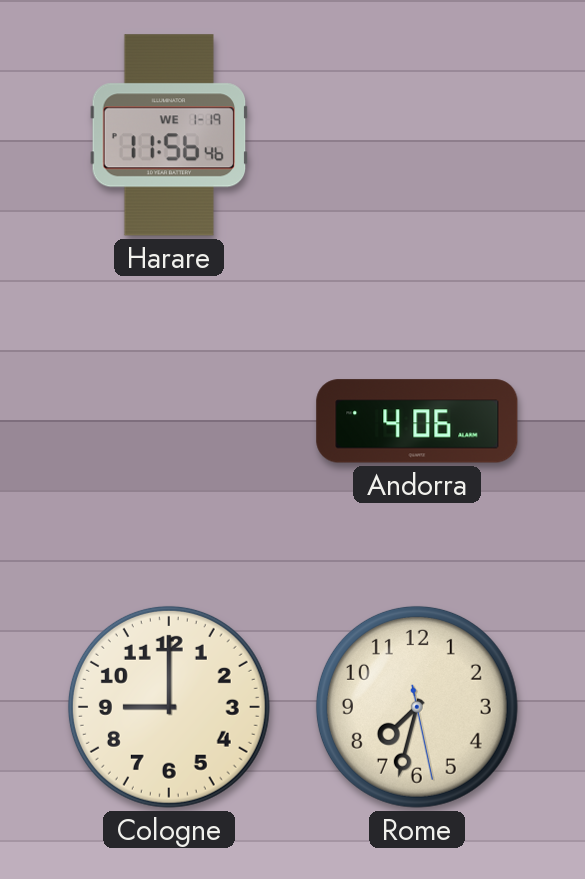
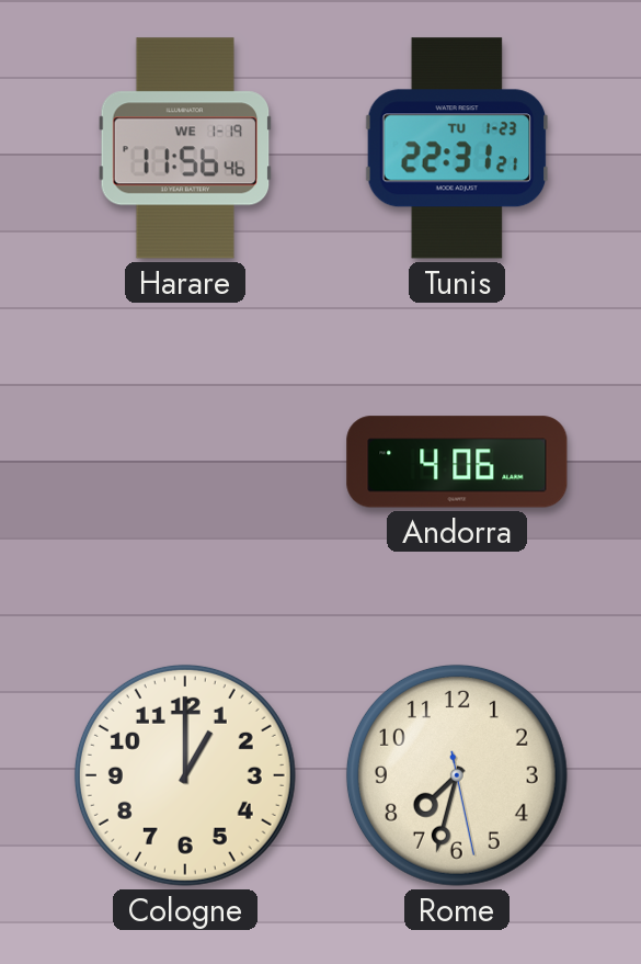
Tunis: none -> 22:31 (457, 148)
Cologne: 9:00 -> 1:00 (185, 775)
